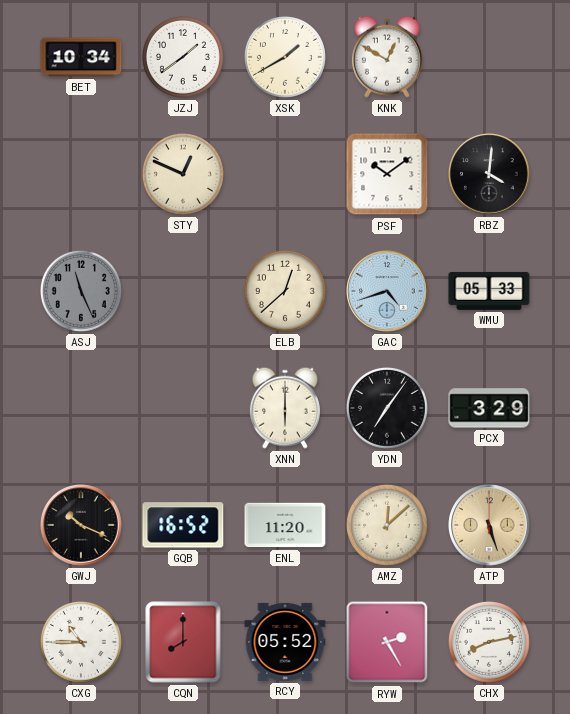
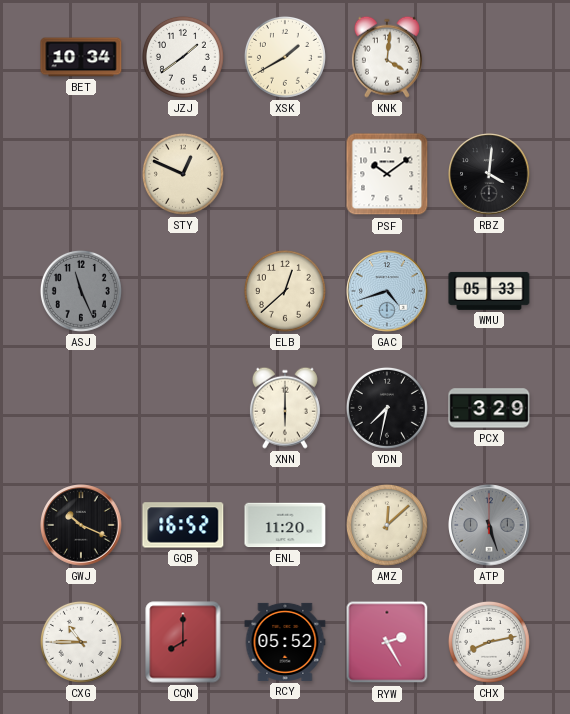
KNK: 12:50 -> 4:01 (387, 57)
YDN: 7:06 -> 7:32 (387, 408)
ATP dial: champagne -> grey (489, 525)
